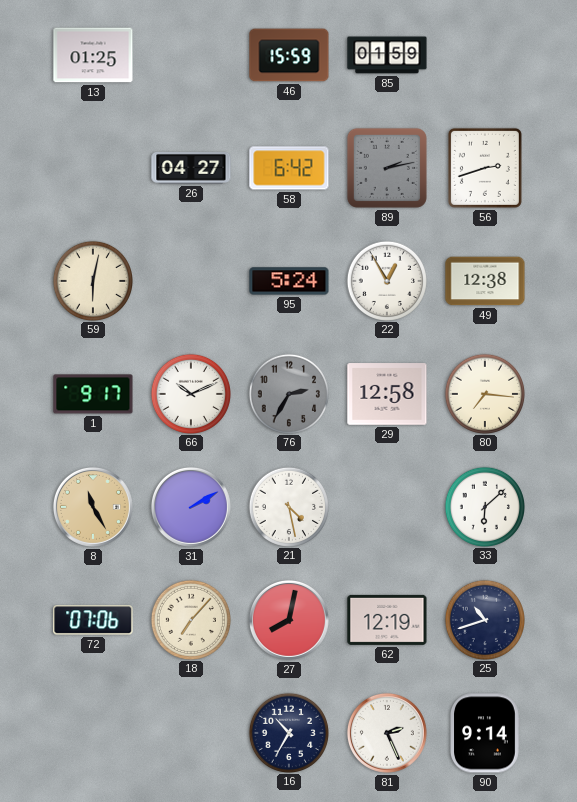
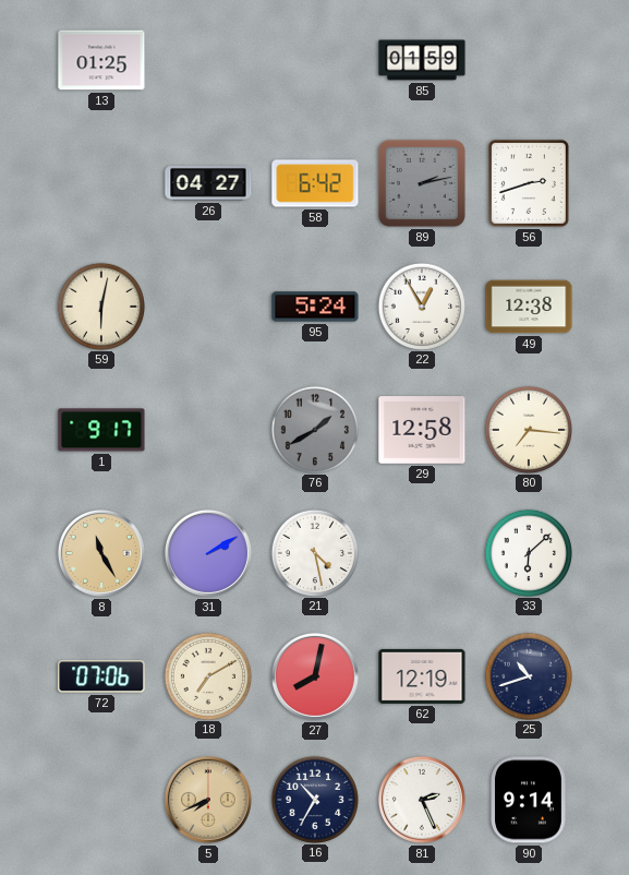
46: 15:59 -> none (289, 55)
66: 10:11 -> none (191, 393)
76: 2:35 -> 1:40 (315, 429)
18: 7:07 -> 7:10 (208, 675)
5: none -> 7:41 (208, 800)
